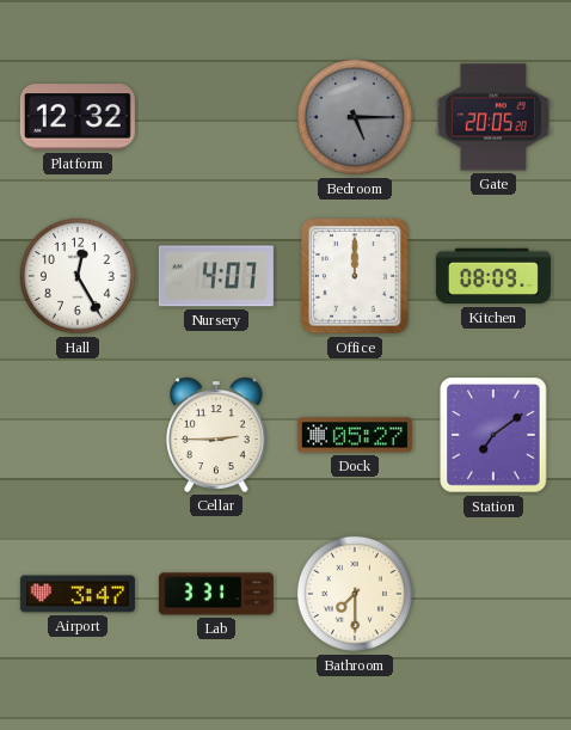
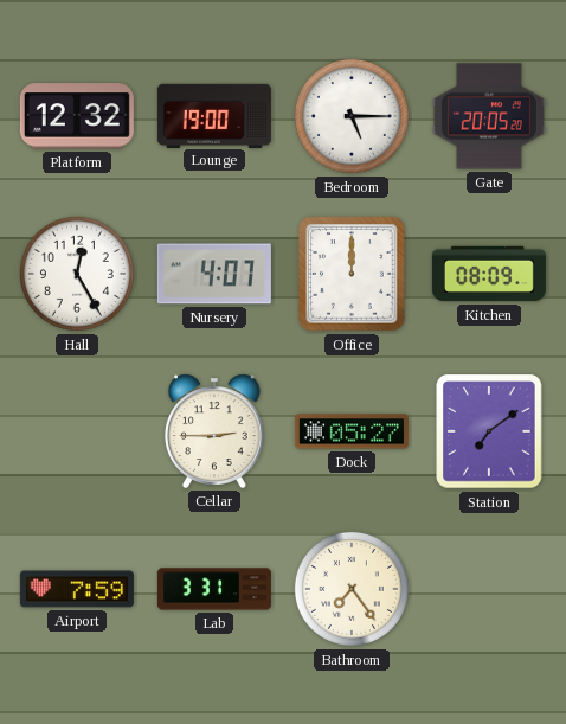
Lounge: none -> 19:00 (214, 115)
Bedroom dial: grey -> white (352, 116)
Airport: 3:47 -> 7:59 (77, 589)
Bathroom: 7:30 -> 7:24 (352, 589)
